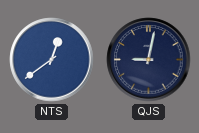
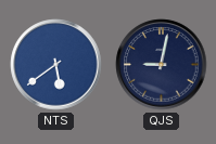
NTS: 12:39 -> 5:39 (56, 65)
